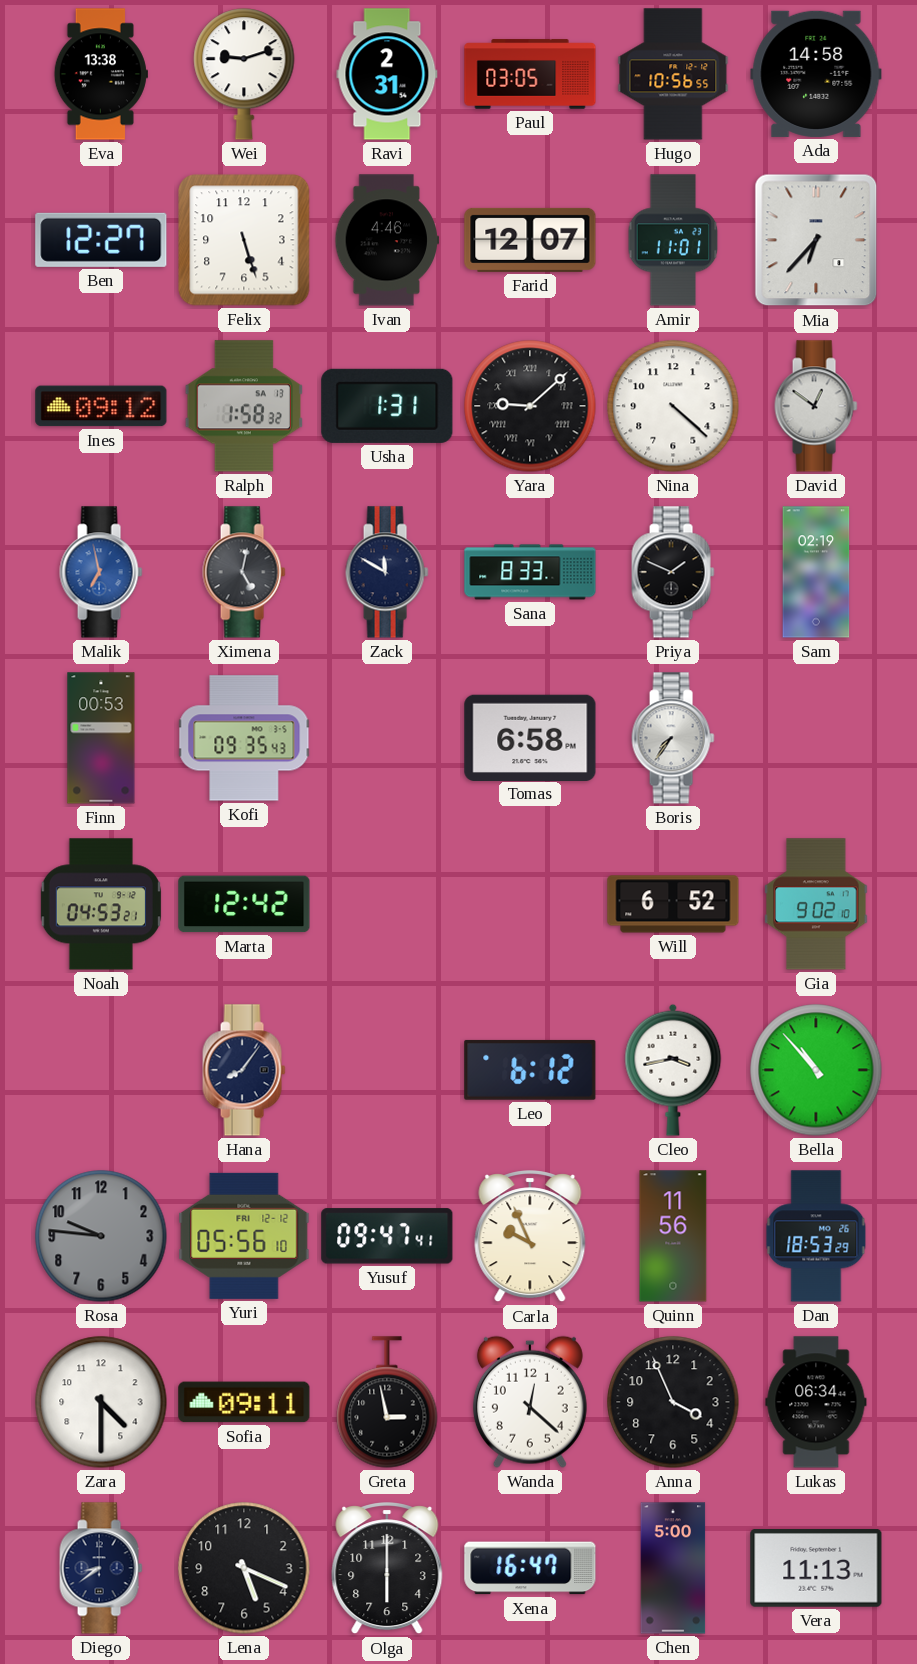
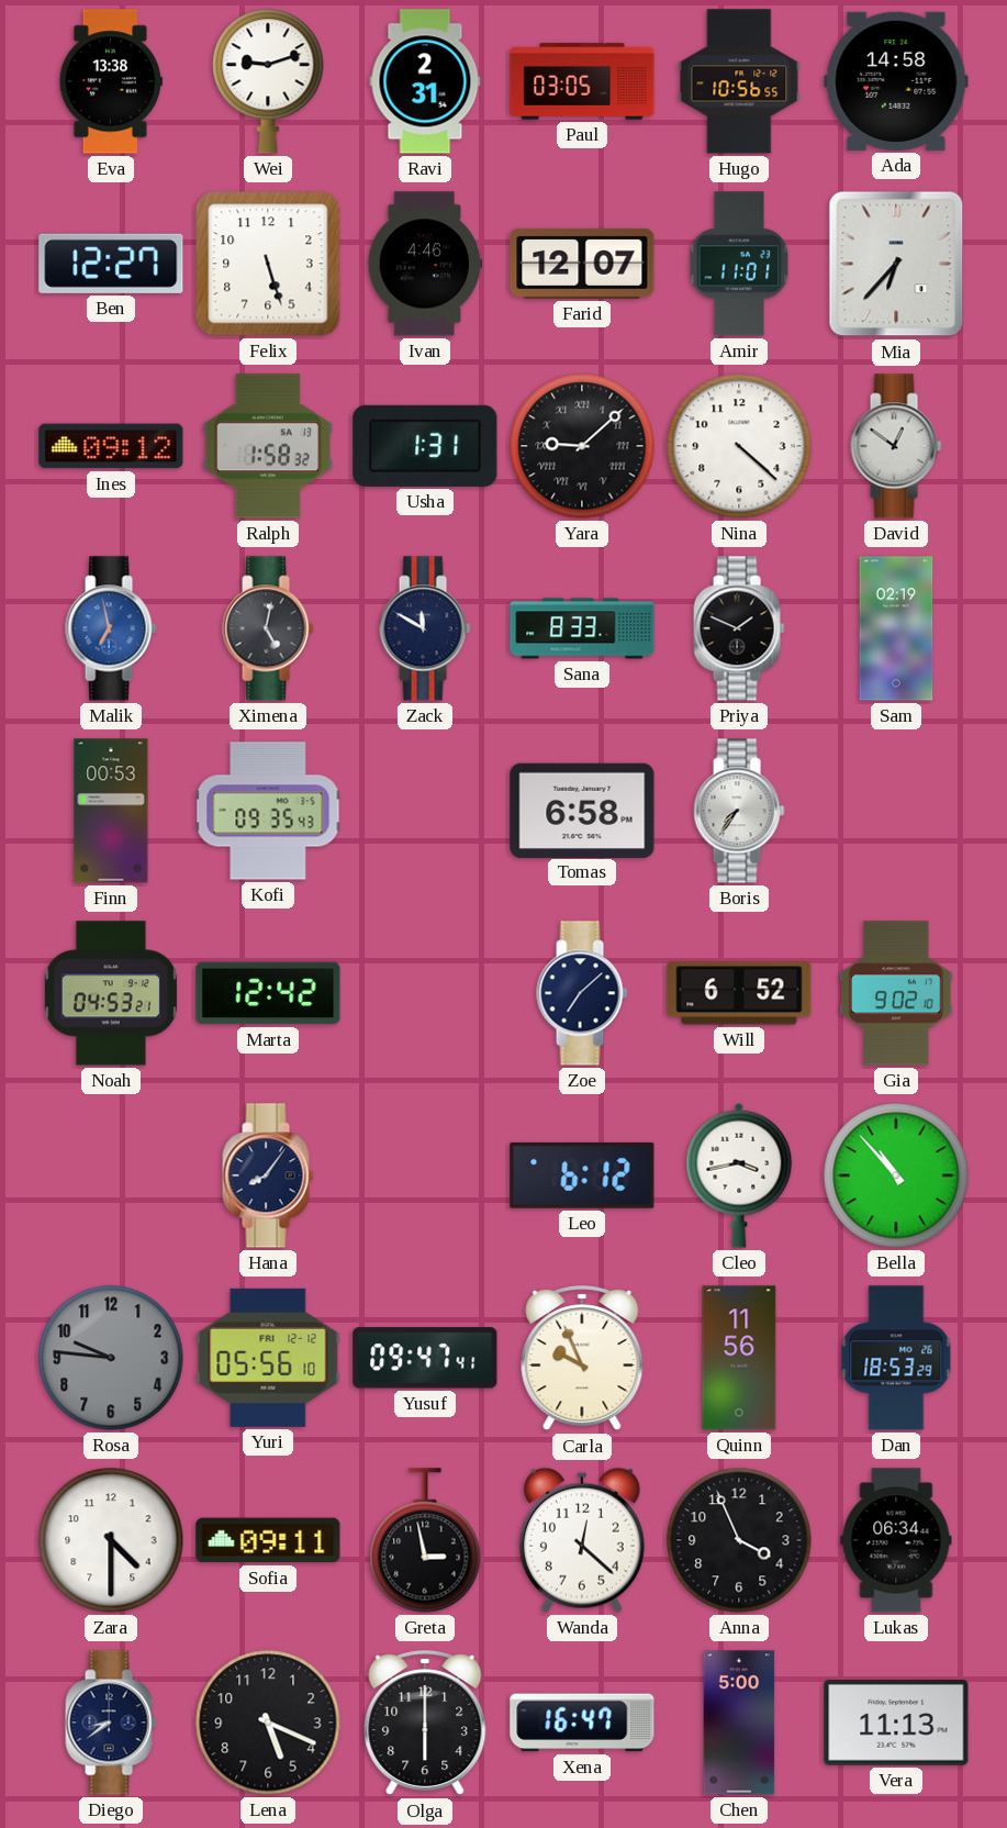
Zoe: none -> 7:08 (582, 993)
